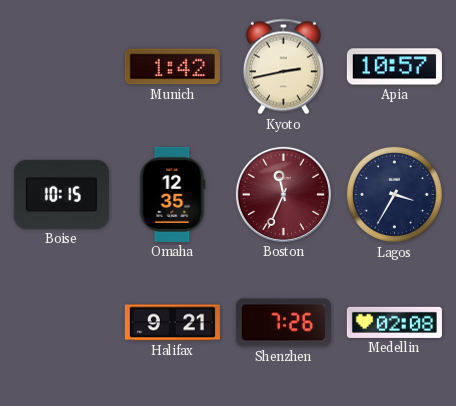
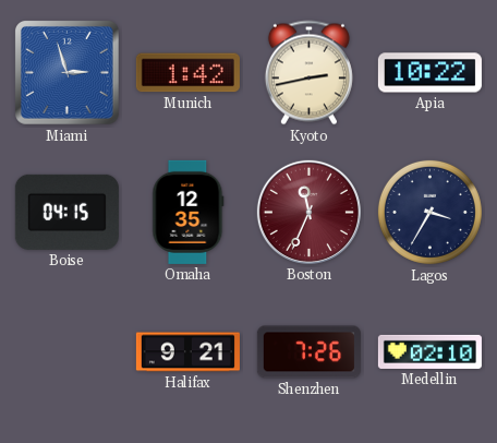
Miami: none -> 2:57 (66, 72)
Apia: 10:57 -> 10:22 (429, 73)
Boise: 10:15 -> 04:15 (66, 212)
Medellin: 02:08 -> 02:10 (429, 351)
